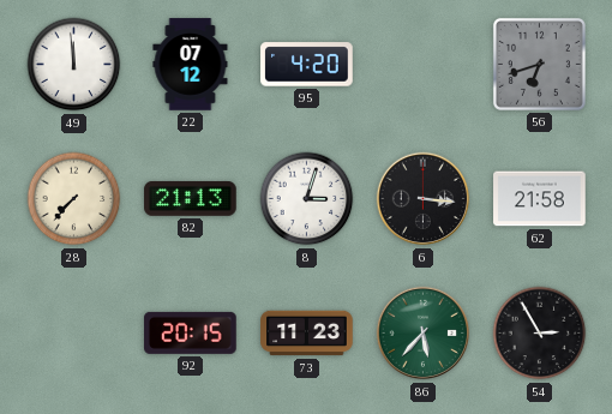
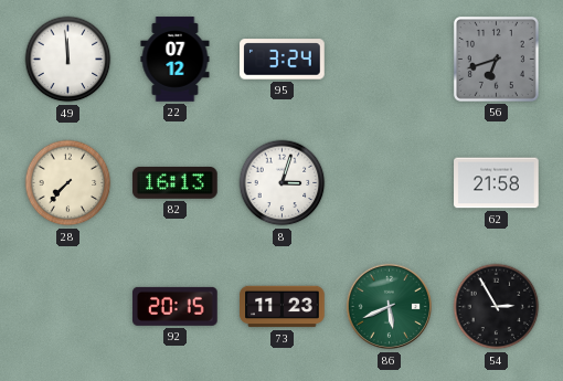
95: 4:20 -> 3:24 (283, 60)
82: 21:13 -> 16:13 (176, 182)
6: 3:16 -> none (424, 199)
86: 5:37 -> 5:41 (390, 307)
